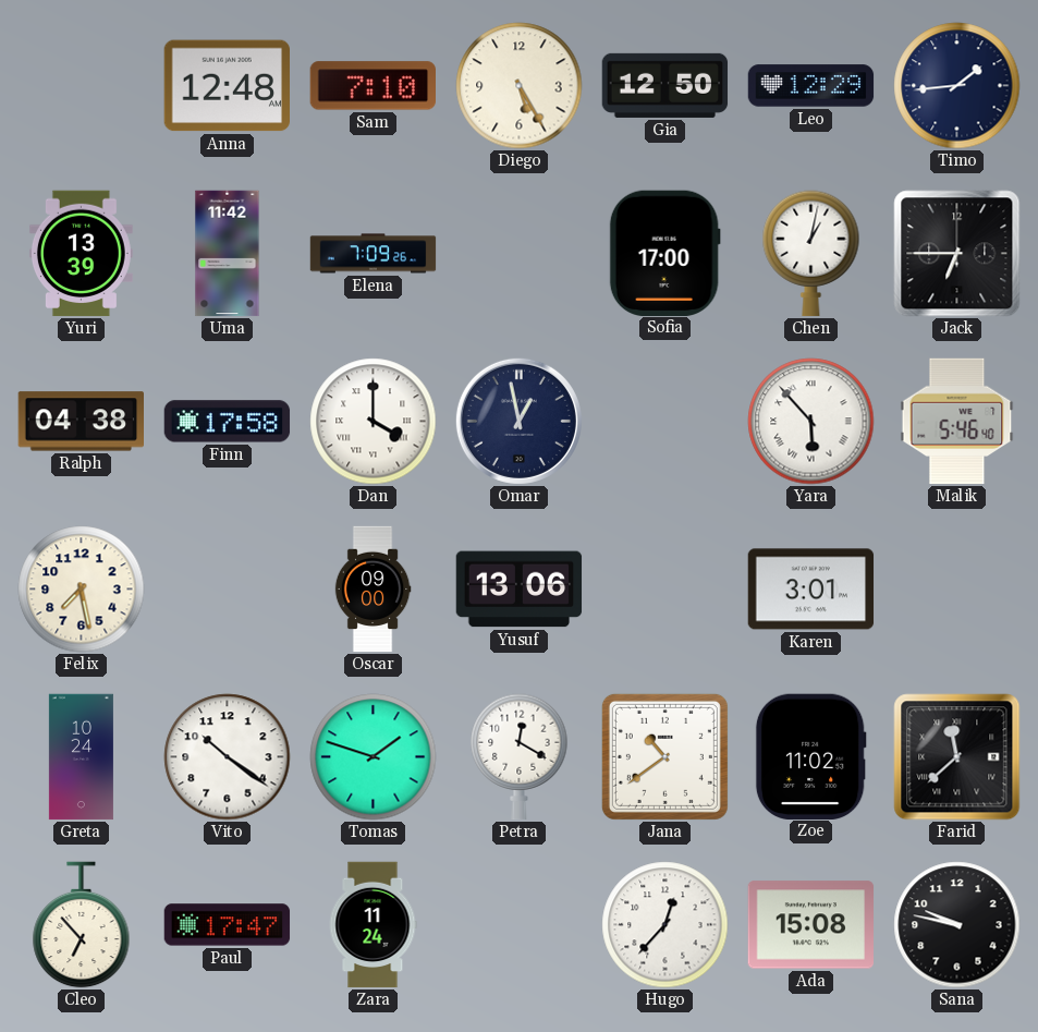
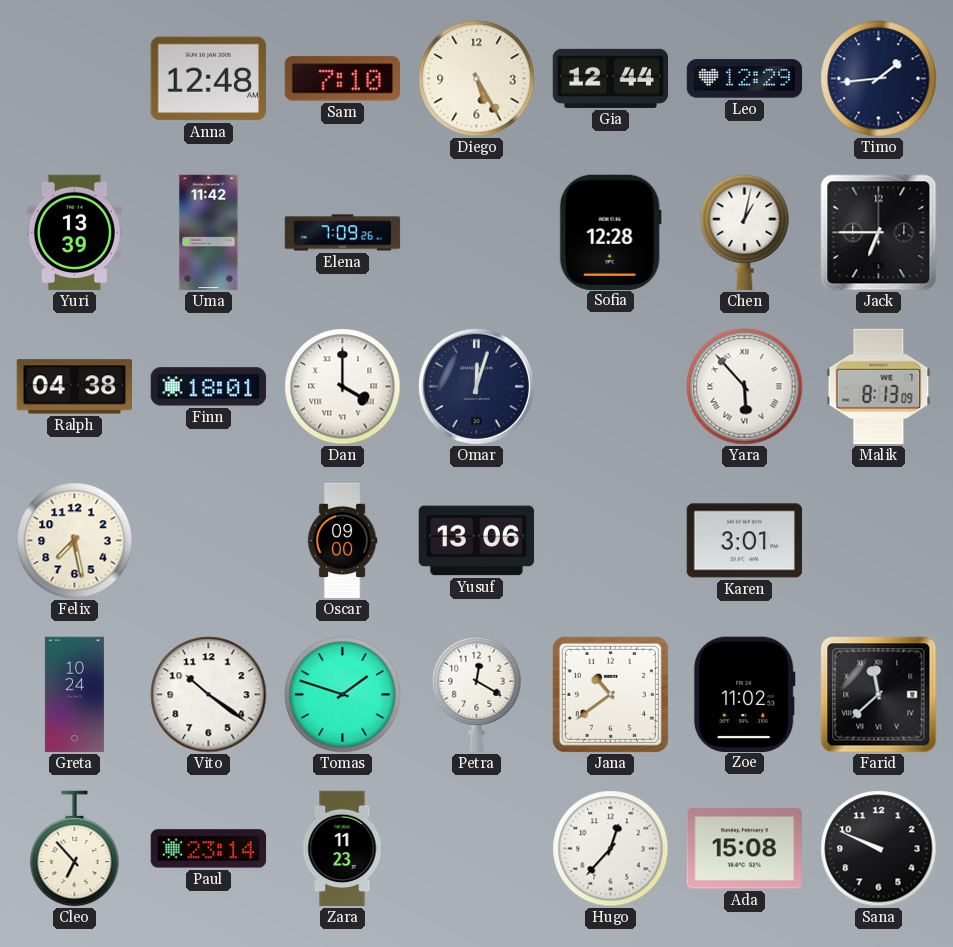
Gia: 12:50 -> 12:44 (611, 78)
Sofia: 17:00 -> 12:28 (610, 232)
Finn: 17:58 -> 18:01 (209, 387)
Omar: 12:58 -> 12:03 (476, 386)
Malik: 5:46 -> 8:13 (879, 387)
Paul: 17:47 -> 23:14 (209, 849)
Zara: 11:24 -> 11:23 (342, 849)
Sana: 9:47 -> 9:49 (879, 849)
